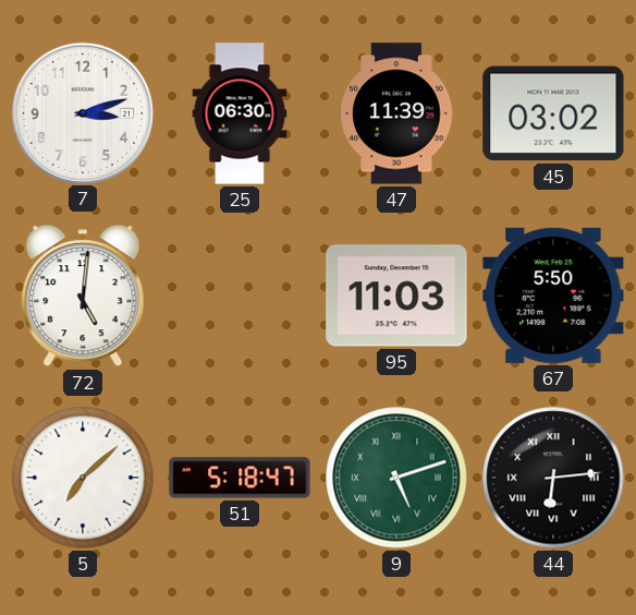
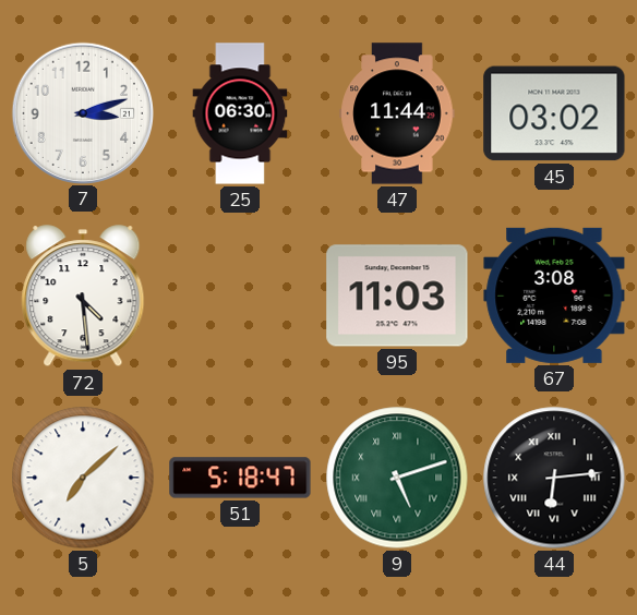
47: 11:39 -> 11:44 (397, 113)
72: 5:01 -> 4:29 (83, 297)
67: 5:50 -> 3:08 (554, 296)
